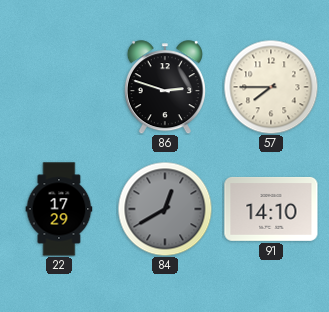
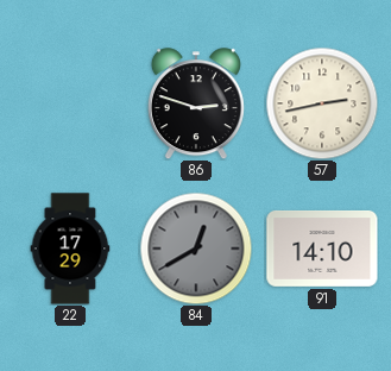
57: 7:45 -> 2:43 (322, 103)
